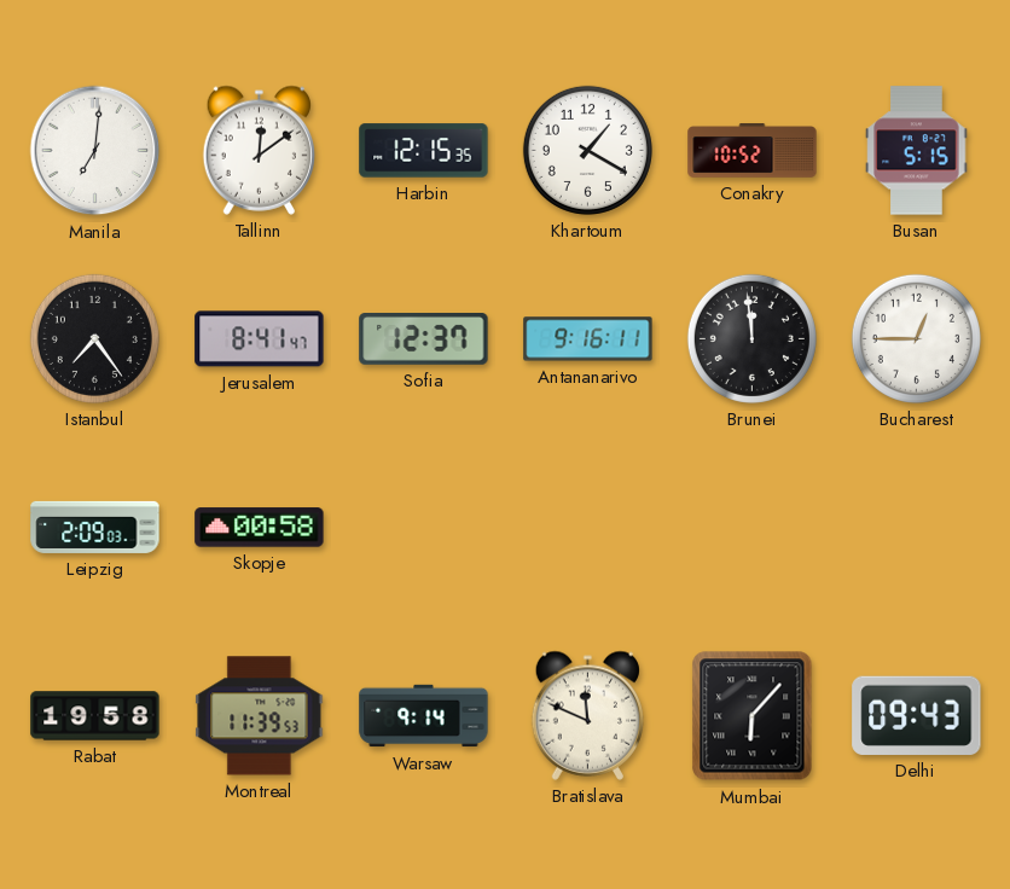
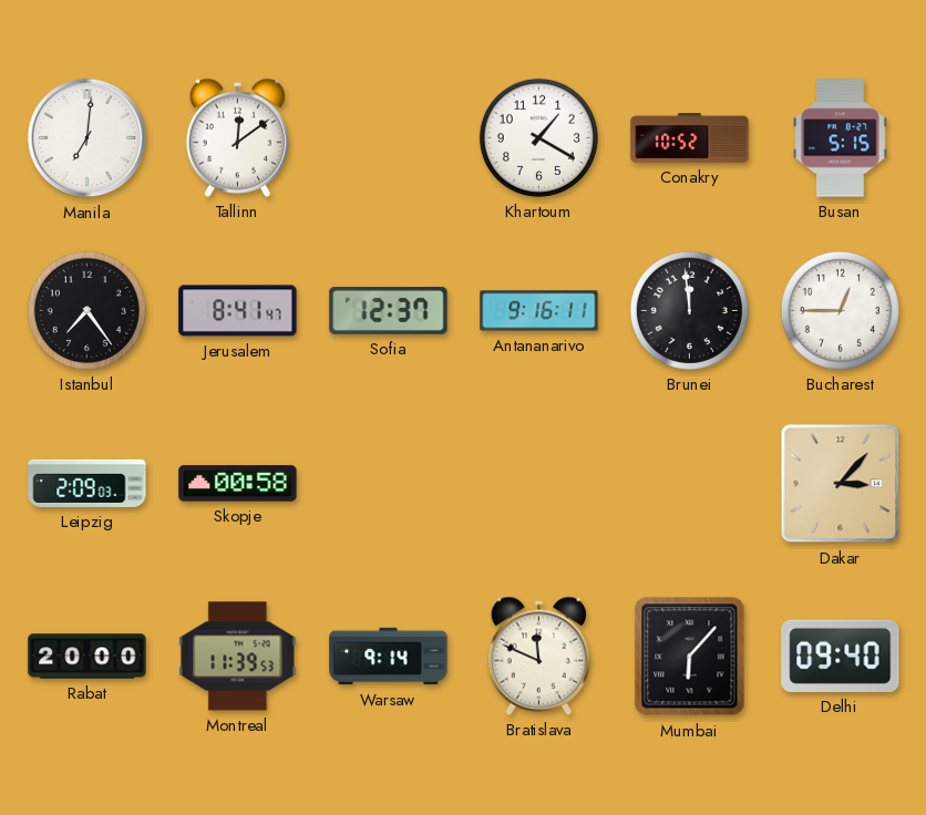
Harbin: 12:15 -> none (424, 151)
Dakar: none -> 3:07 (841, 484)
Rabat: 19:58 -> 20:00 (88, 657)
Delhi: 09:43 -> 09:40 (841, 656)
